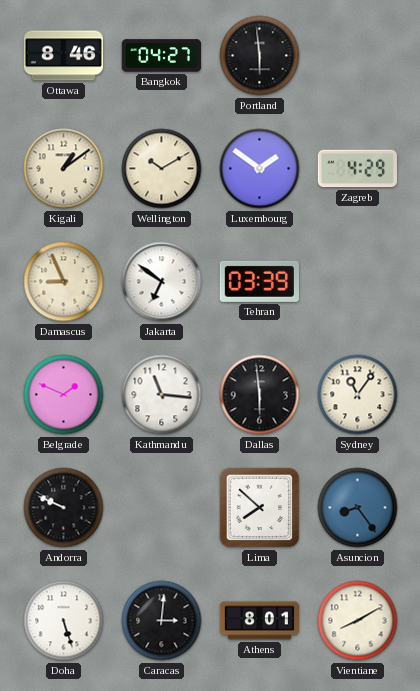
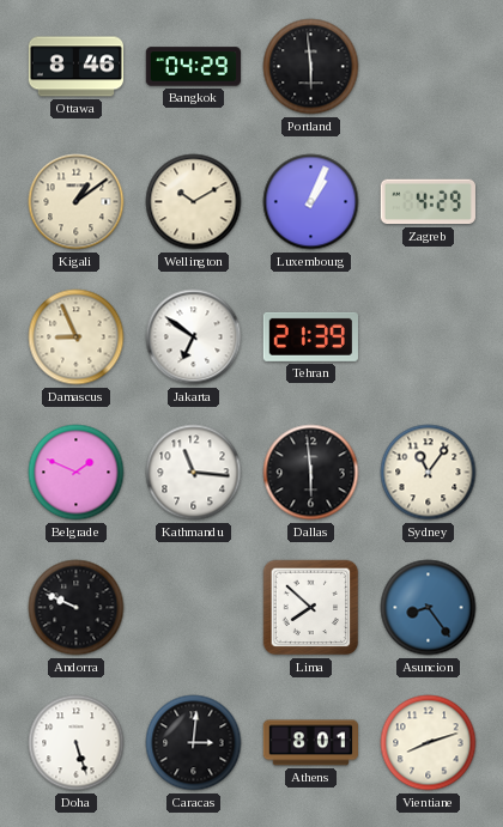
Bangkok: 04:27 -> 04:29 (193, 67)
Luxembourg: 1:51 -> 1:04 (311, 202)
Tehran: 03:39 -> 21:39 (310, 336)
Vientiane: 8:10 -> 8:12 (429, 743)
